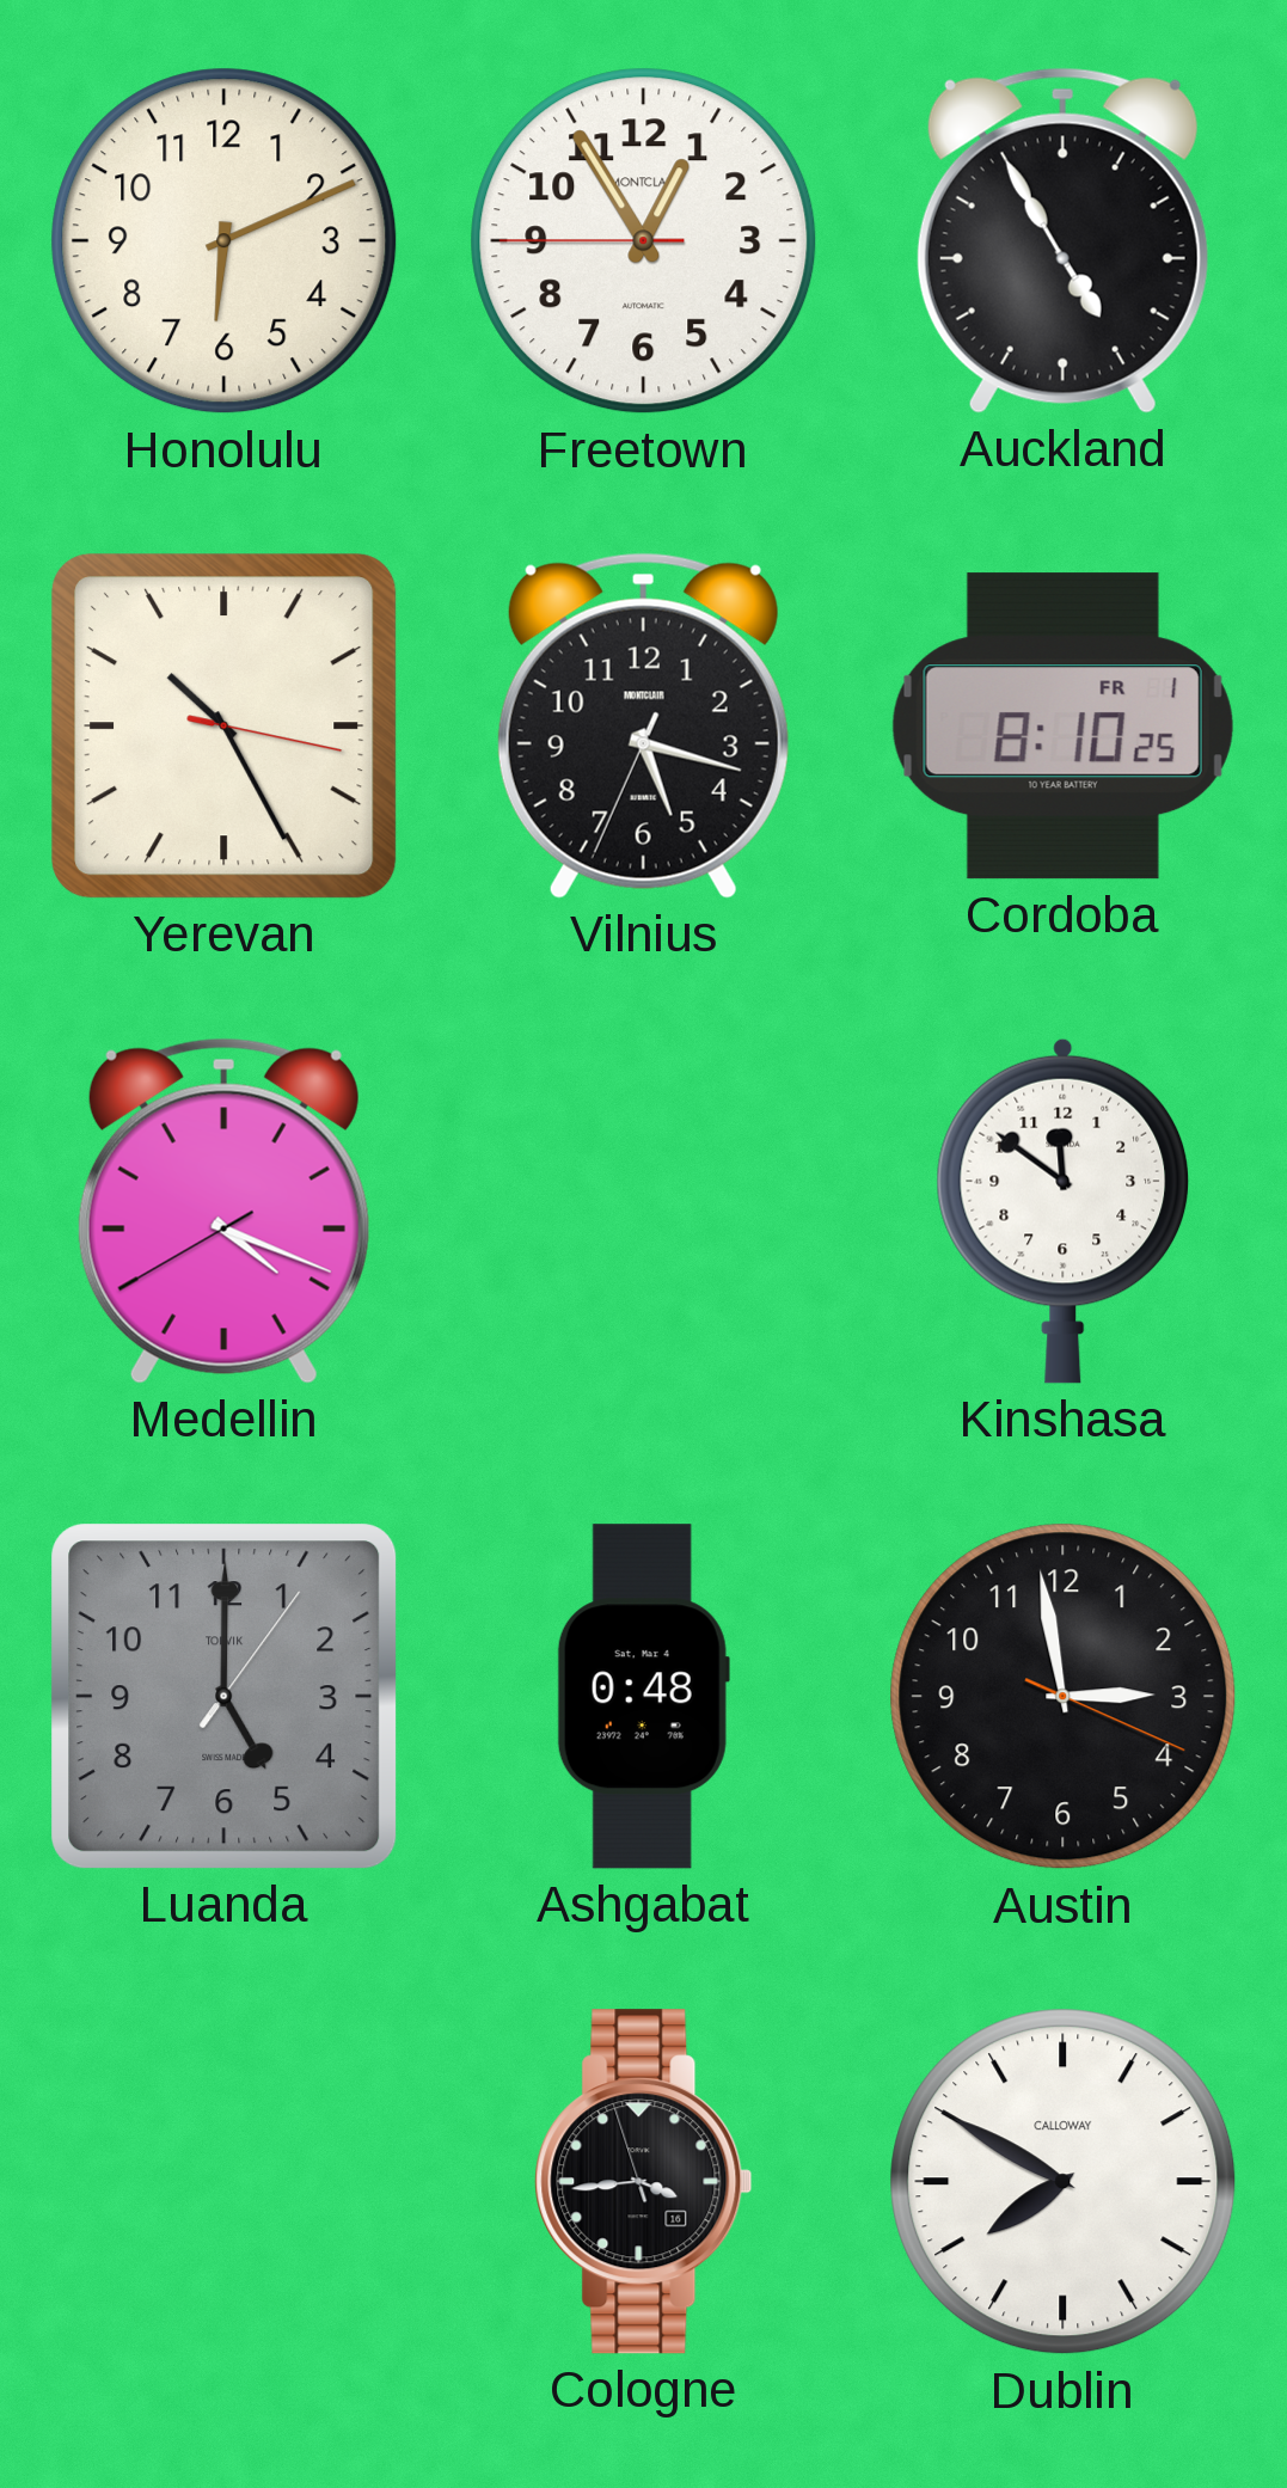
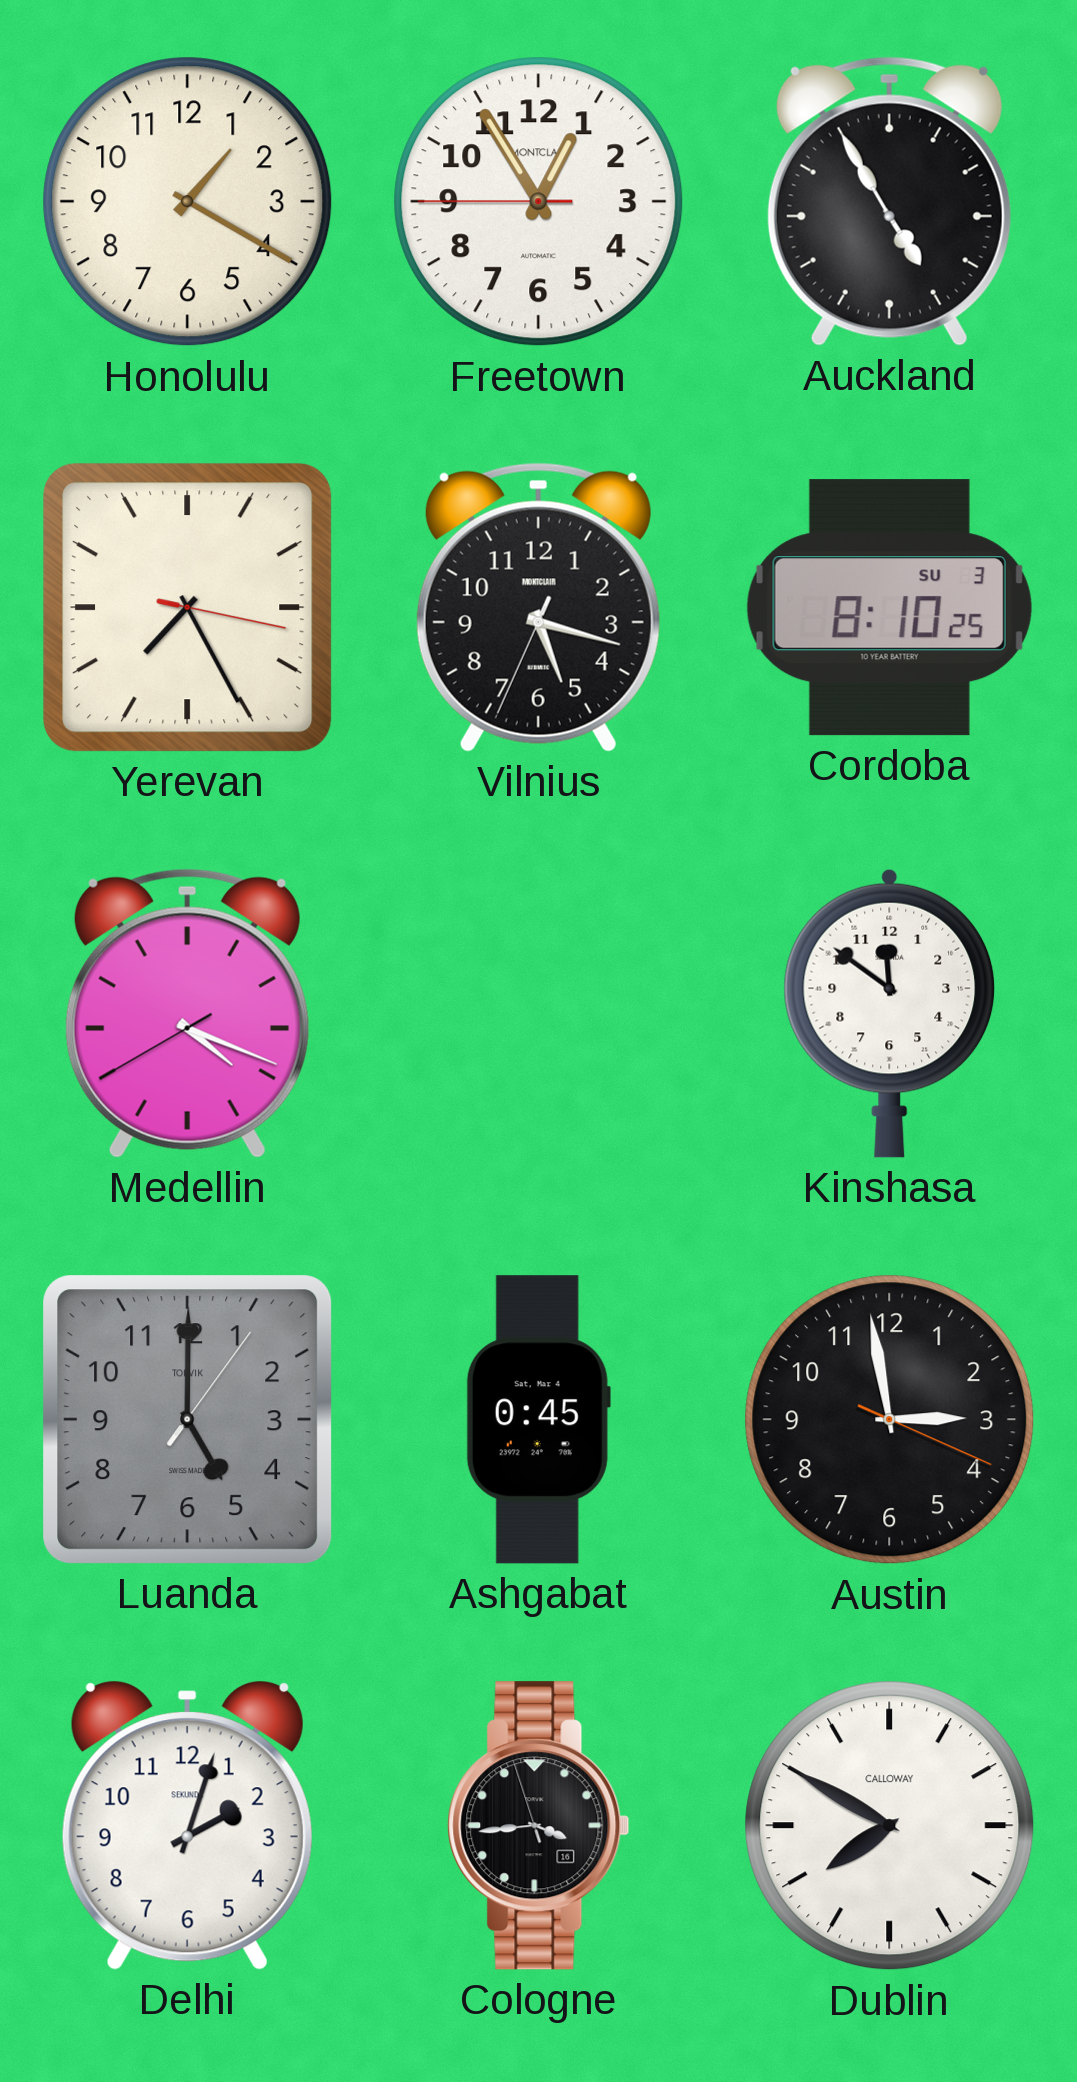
Honolulu: 6:11 -> 1:20 (188, 202)
Yerevan: 10:25 -> 7:25 (188, 608)
Cordoba date: FR 1 -> SU 3 (889, 608)
Ashgabat: 0:48 -> 0:45 (538, 1420)
Delhi: none -> 2:03 (187, 1825)
